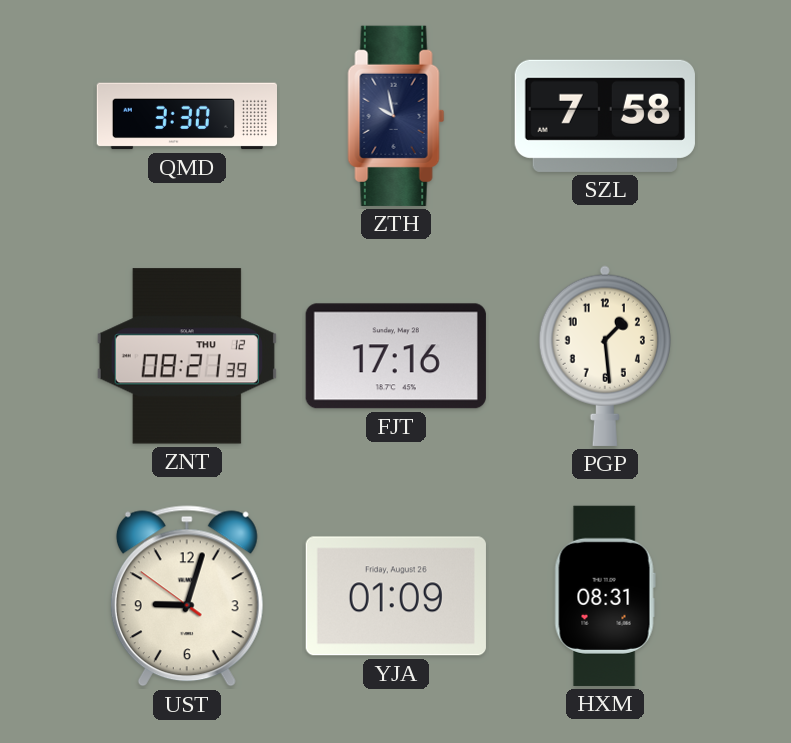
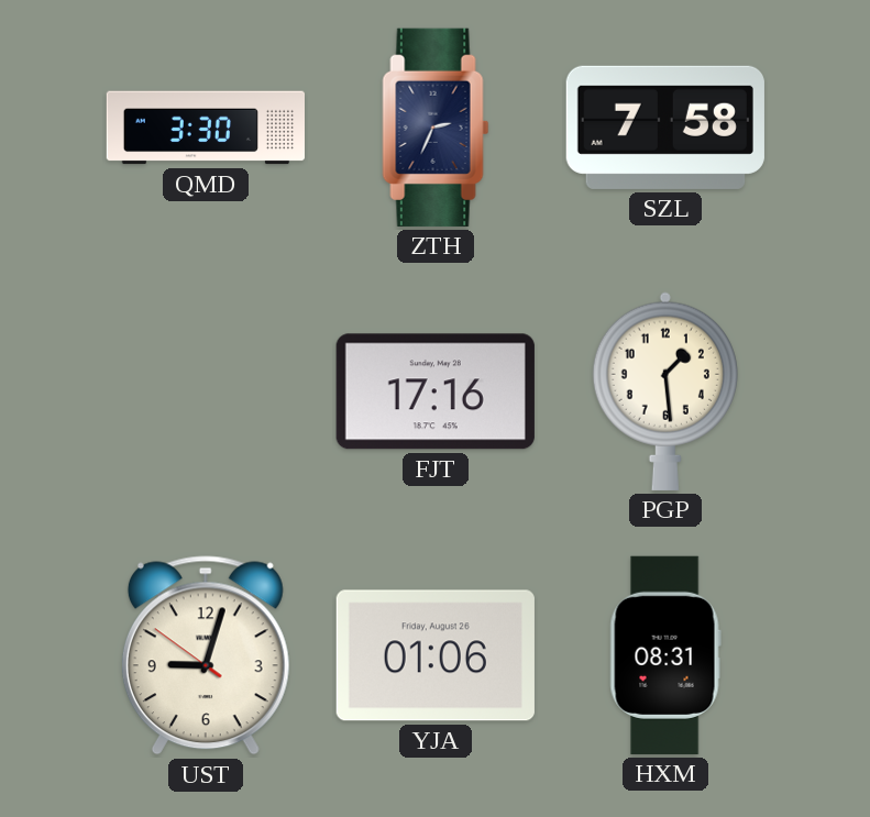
ZTH: 9:58 -> 2:34 (436, 128)
ZNT: 08:21 -> none (187, 356)
YJA: 01:09 -> 01:06 (436, 655)
